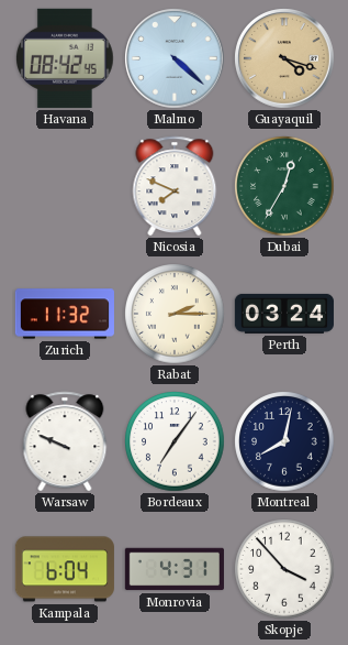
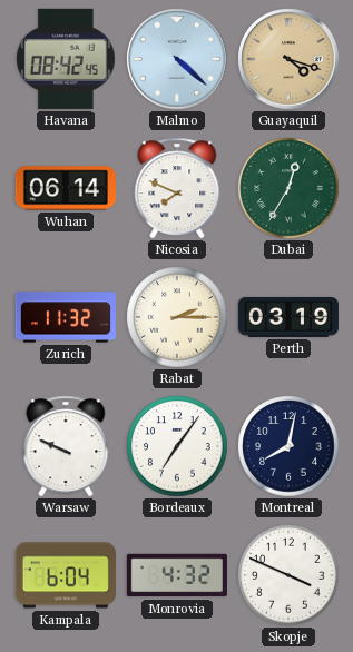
Wuhan: none -> 06:14 (66, 188)
Perth: 03:24 -> 03:19 (288, 317)
Monrovia: 4:31 -> 4:32 (177, 575)
Skopje: 3:53 -> 3:49 (288, 575)
